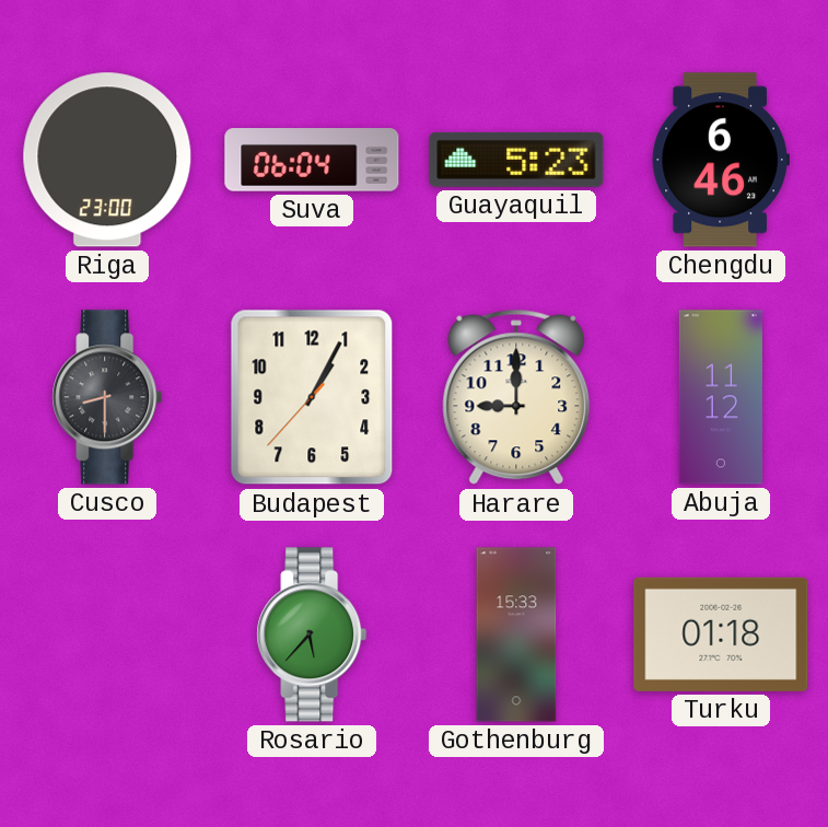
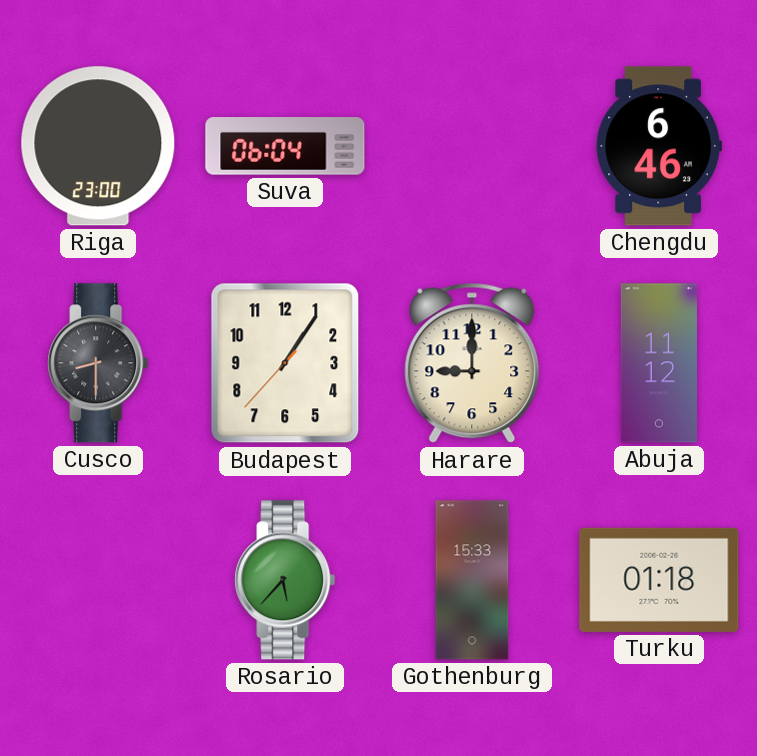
Guayaquil: 5:23 -> none (516, 160)
Budapest: 1:04 -> 1:05 (285, 363)
